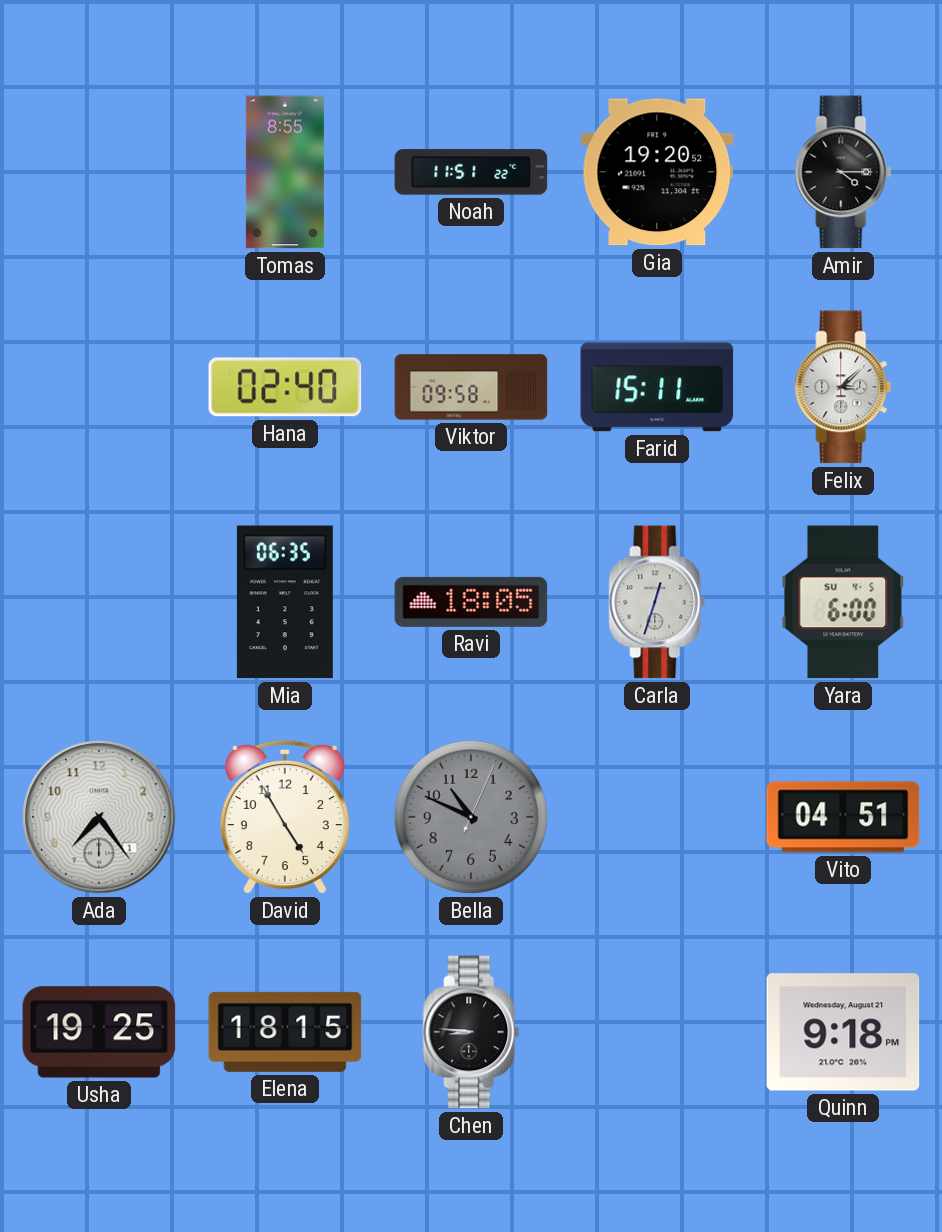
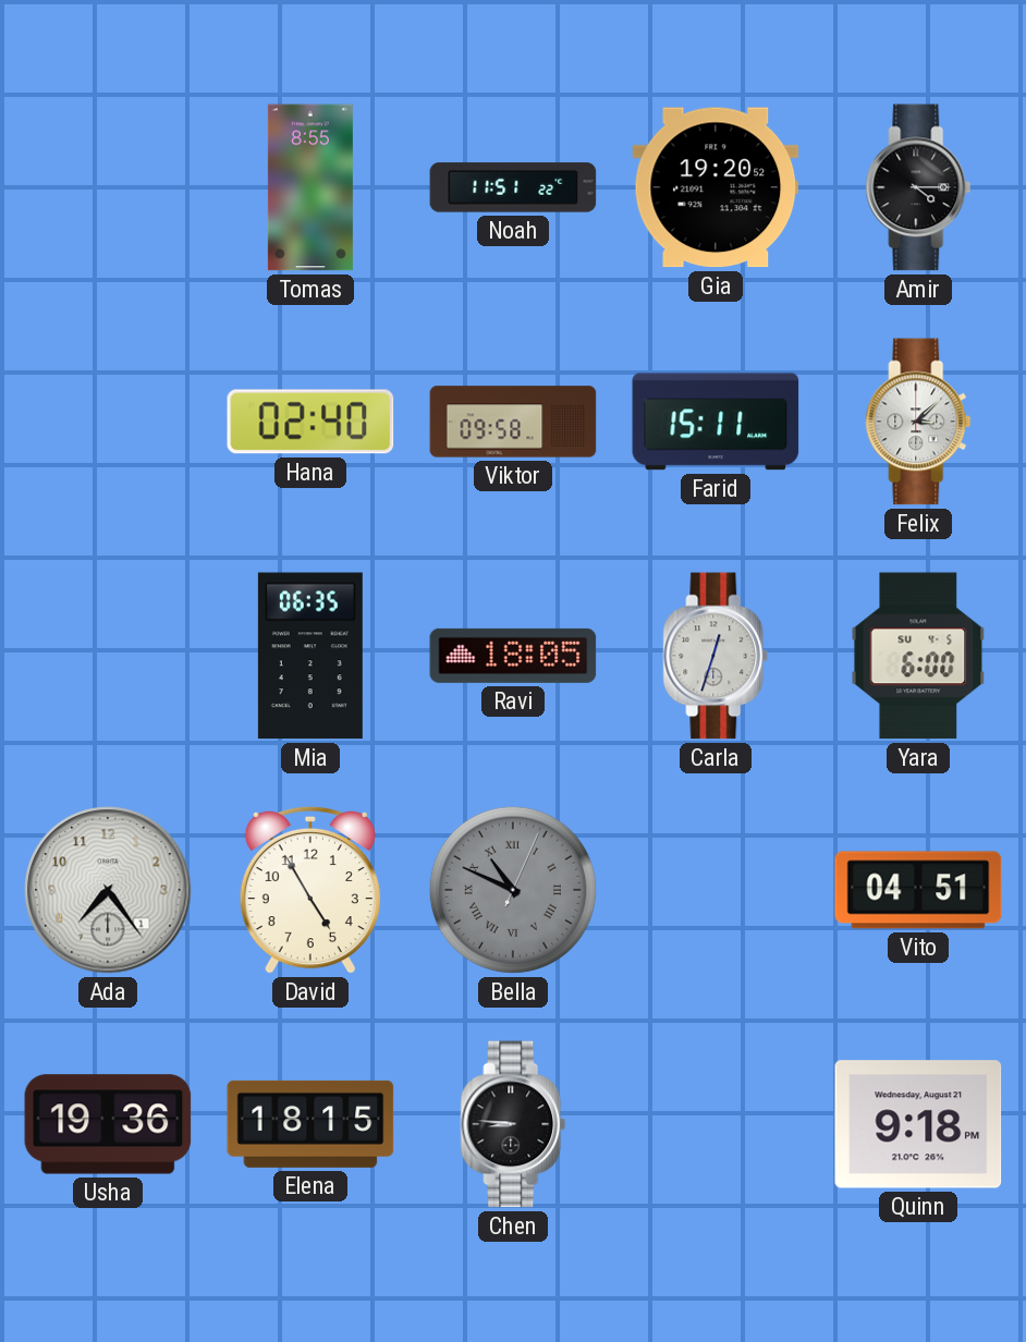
Bella numerals: Arabic -> Roman (513, 890)
Usha: 19:25 -> 19:36 (108, 1124)
